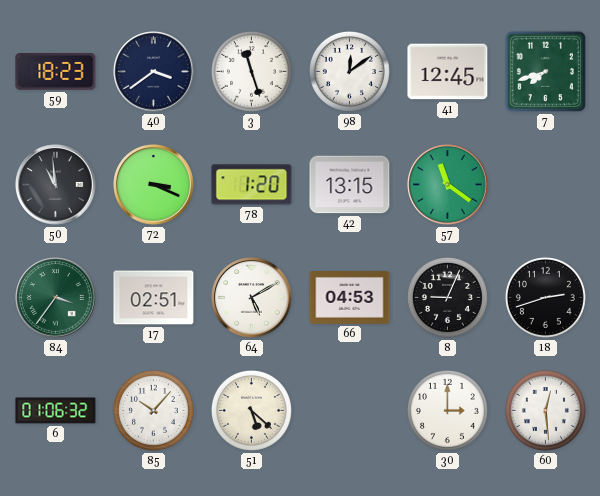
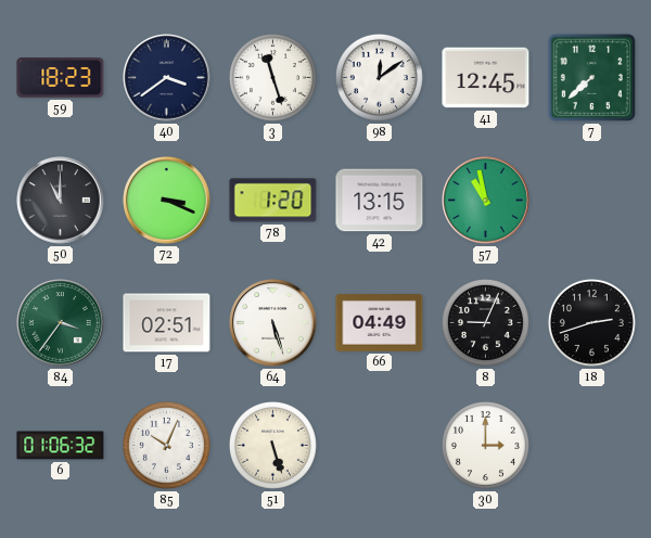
7: 7:42 -> 7:38 (591, 77)
50: 10:59 -> 11:00 (61, 201)
57: 11:21 -> 10:58 (486, 201)
64: 5:10 -> 5:27 (273, 323)
66: 04:53 -> 04:49 (380, 323)
85: 10:07 -> 10:04 (166, 445)
51: 5:22 -> 5:27 (272, 445)
60: 12:29 -> none (545, 410)
